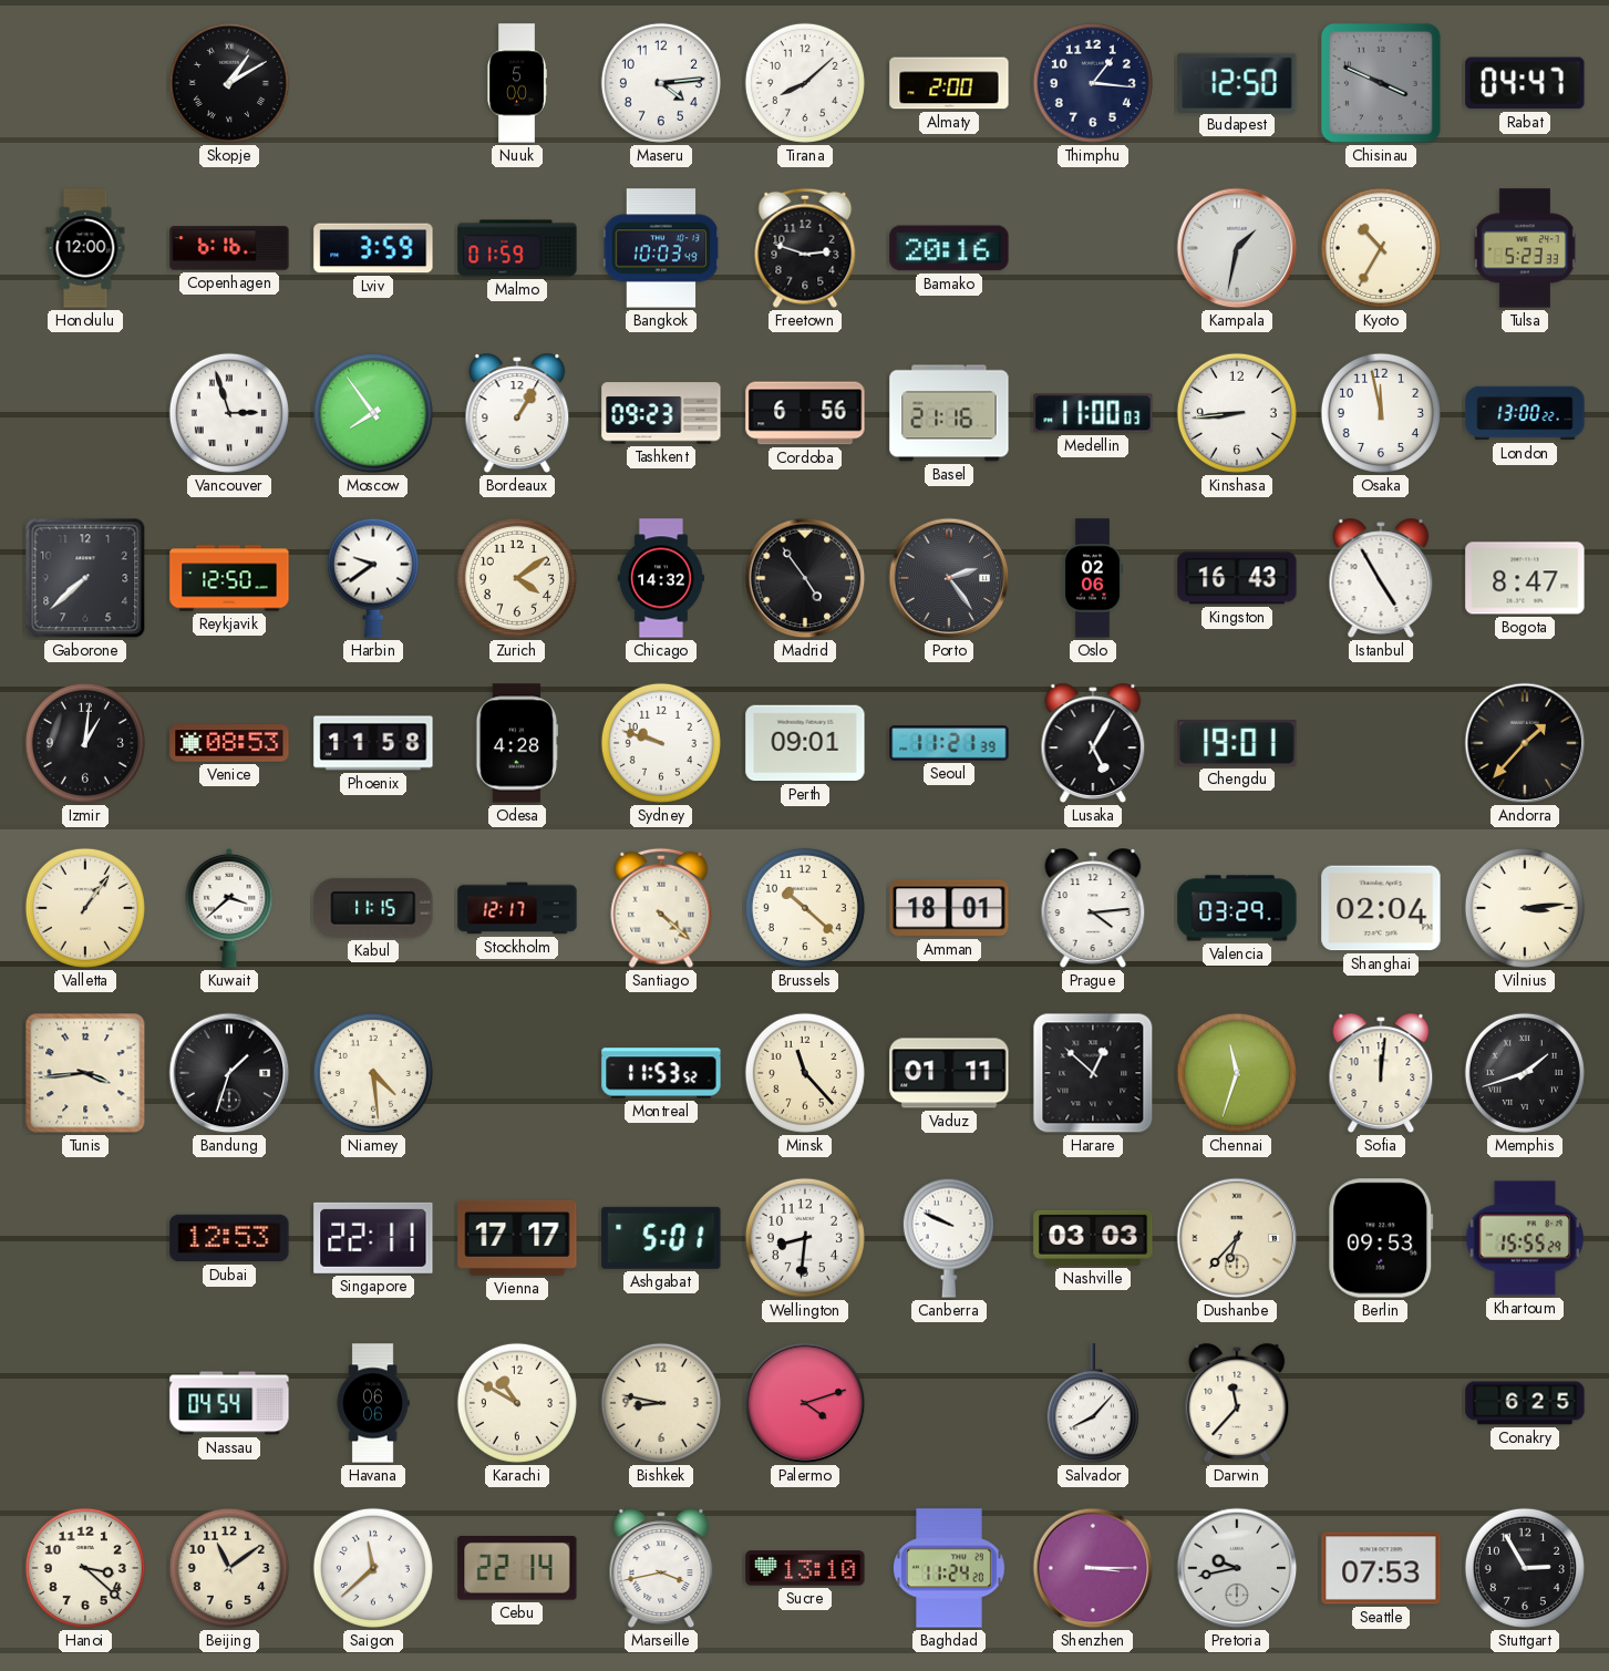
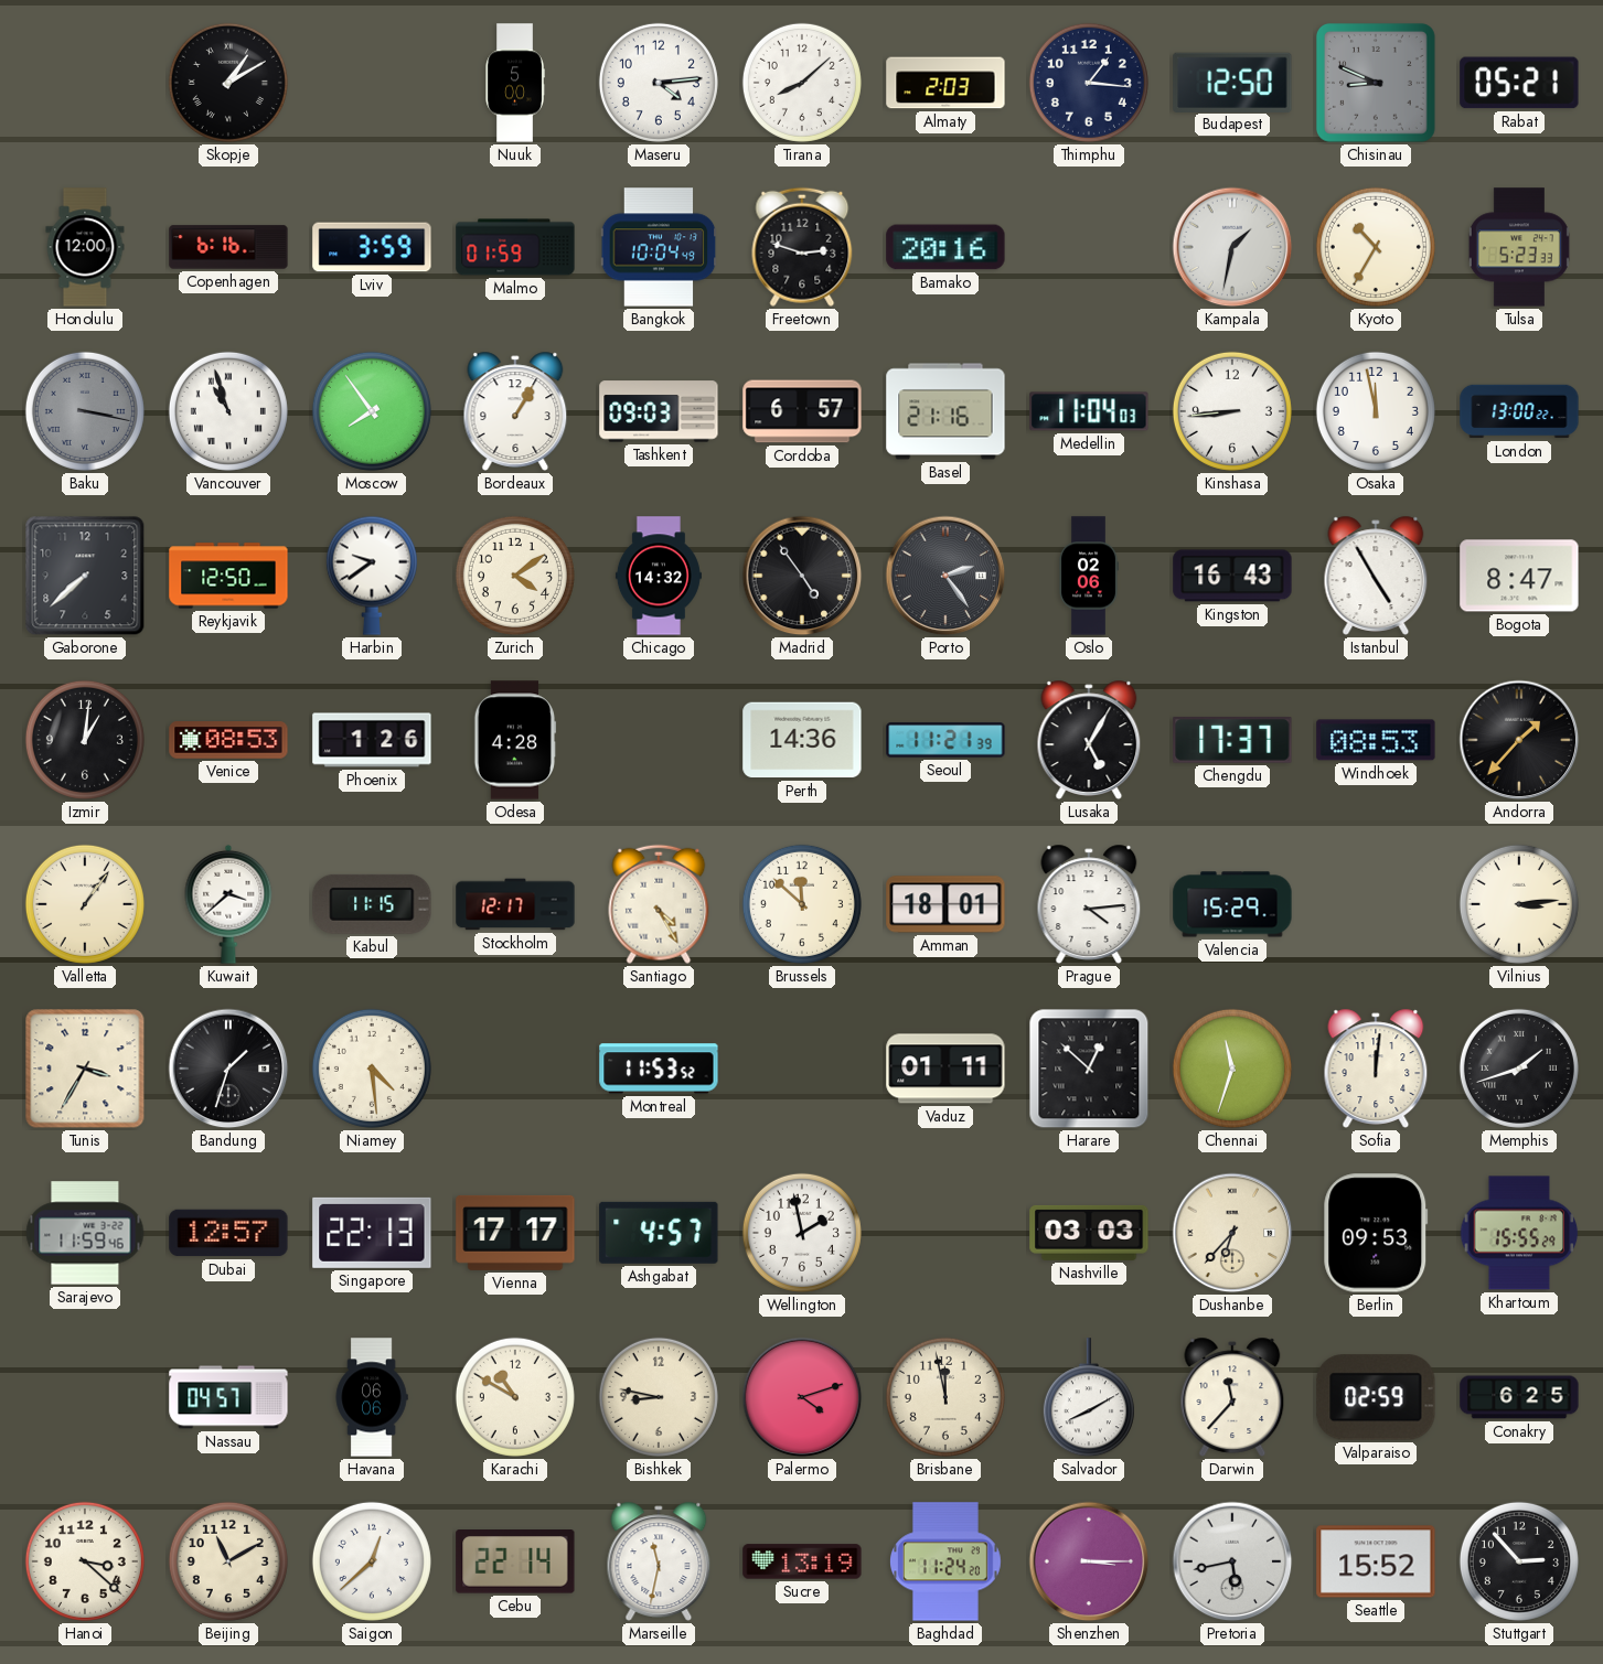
Almaty: 2:00 -> 2:03 (945, 83)
Chisinau: 3:49 -> 8:49 (1376, 83)
Rabat: 04:47 -> 05:21 (1519, 83)
Bangkok: 10:03 -> 10:04 (659, 247)
Baku: none -> 3:17 (85, 411)
Vancouver: 2:57 -> 10:57 (228, 411)
Tashkent: 09:23 -> 09:03 (659, 411)
Cordoba: 6:56 -> 6:57 (802, 411)
Medellin: 11:00 -> 11:04 (1089, 411)
Phoenix: 11:58 -> 1:26 (372, 740)
Sydney: 9:48 -> none (661, 743)
Perth: 09:01 -> 14:36 (802, 740)
Chengdu: 19:01 -> 17:37 (1232, 741)
Windhoek: none -> 08:53 (1376, 740)
Santiago: 4:22 -> 4:25 (659, 904)
Brussels: 10:22 -> 11:52 (802, 904)
Valencia: 03:29 -> 15:29 (1232, 904)
Shanghai: 02:04 -> none (1381, 908)
Tunis: 3:44 -> 3:35 (85, 1069)
Minsk: 11:23 -> none (805, 1073)
Sarajevo: none -> 11:59 (85, 1233)
Dubai: 12:53 -> 12:57 (228, 1233)
Singapore: 22:11 -> 22:13 (372, 1233)
Ashgabat: 5:01 -> 4:57 (659, 1233)
Wellington: 8:31 -> 1:58 (802, 1233)
Canberra: 9:49 -> none (949, 1238)
Nassau: 04:54 -> 04:57 (228, 1397)
Brisbane: none -> 11:58 (945, 1397)
Salvador: 8:07 -> 8:10 (1089, 1398)
Valparaiso: none -> 02:59 (1376, 1397)
Beijing: 11:09 -> 11:10 (228, 1561)
Saigon: 11:38 -> 12:38 (372, 1561)
Marseille: 3:43 -> 11:32 (659, 1561)
Sucre: 13:10 -> 13:19 (802, 1561)
Pretoria: 9:43 -> 5:43 (1232, 1561)
Seattle: 07:53 -> 15:52 (1376, 1561)
Stuttgart: 2:55 -> 2:53 (1519, 1561)
